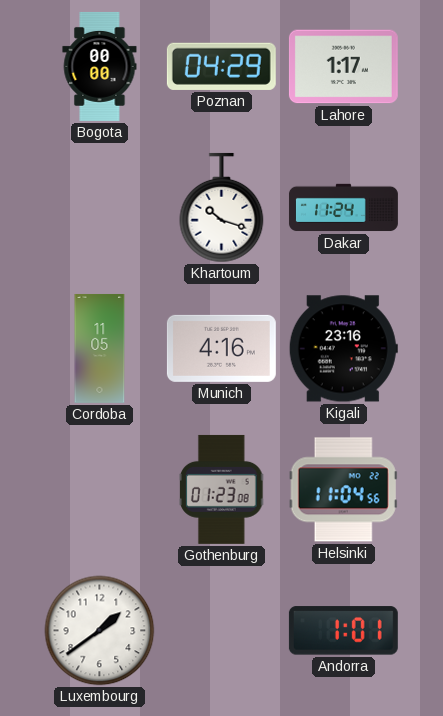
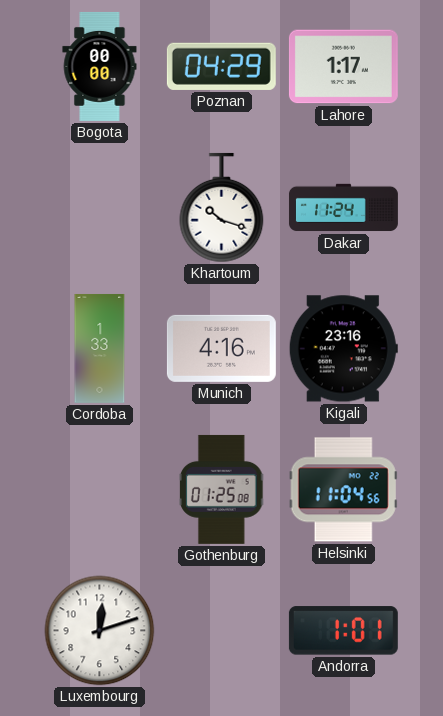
Cordoba: 11:05 -> 1:33 (100, 348)
Gothenburg: 01:23 -> 01:25 (222, 489)
Luxembourg: 1:39 -> 12:12 (100, 631)
